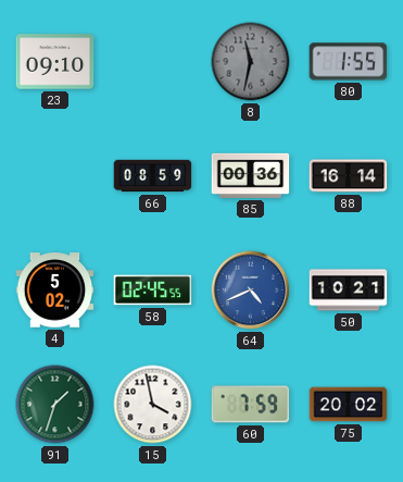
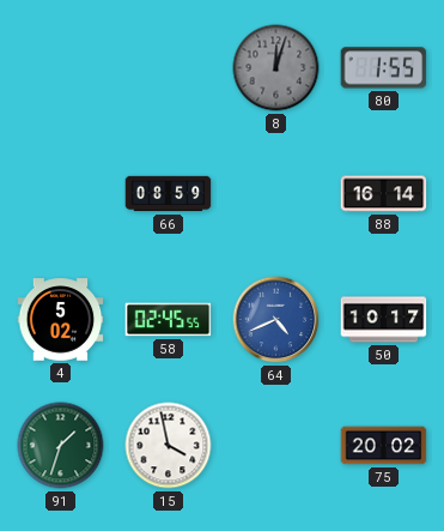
23: 09:10 -> none (55, 62)
8: 11:32 -> 12:03 (276, 68)
85: 00:36 -> none (251, 175)
50: 10:21 -> 10:17 (384, 320)
60: 7:59 -> none (251, 405)
